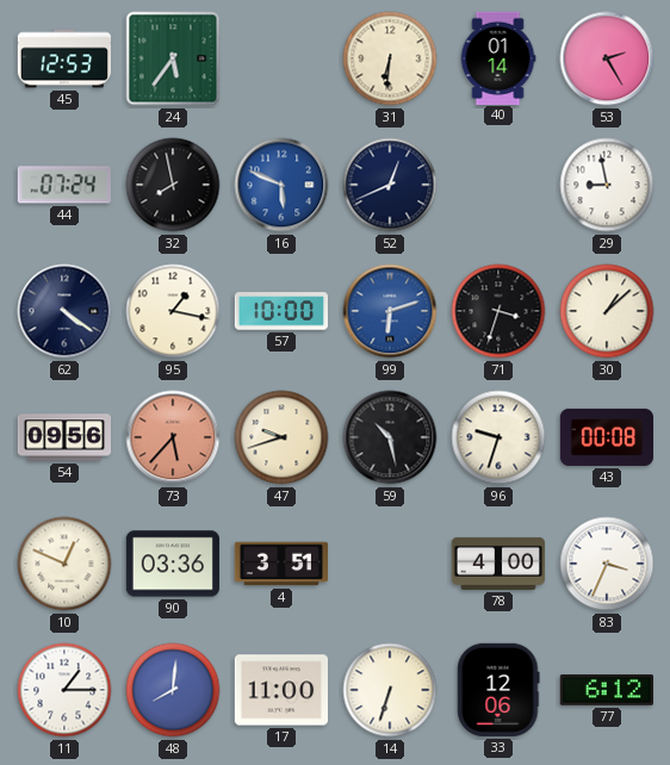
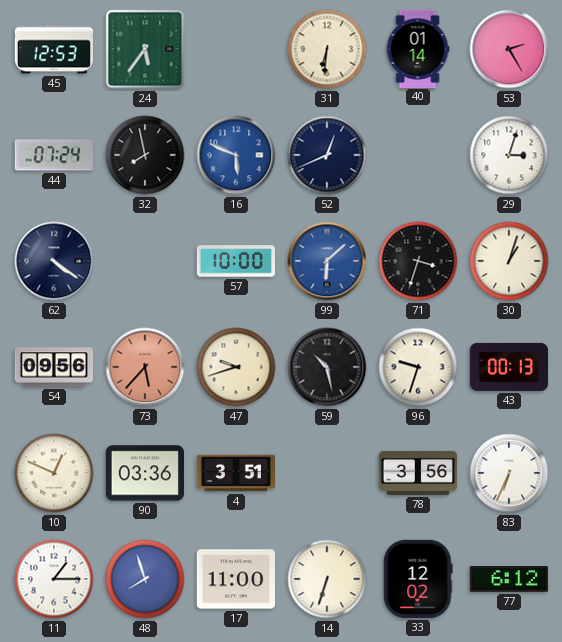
29: 8:58 -> 3:03 (509, 155)
95: 1:17 -> none (173, 311)
99: 6:12 -> 6:08 (327, 261)
30: 1:08 -> 1:03 (509, 261)
43: 00:08 -> 00:13 (508, 367)
78: 4:00 -> 3:56 (417, 473)
83: 3:34 -> 6:34 (509, 473)
48: 8:01 -> 7:57 (145, 579)
33: 12:06 -> 12:02 (418, 579)
